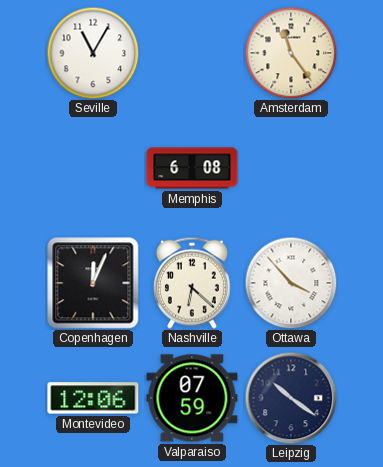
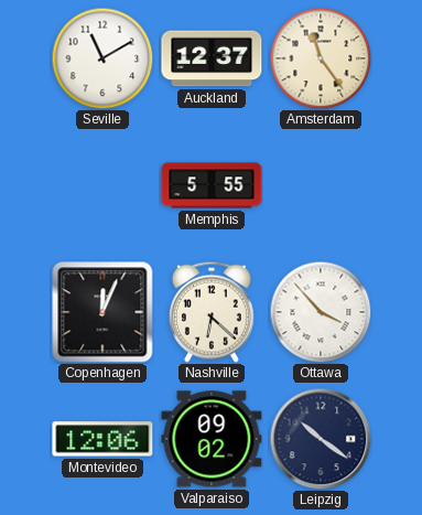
Seville: 11:05 -> 11:10 (102, 58)
Auckland: none -> 12:37 (212, 58)
Memphis: 6:08 -> 5:55 (212, 185)
Valparaiso: 07:59 -> 09:02 (212, 439)
